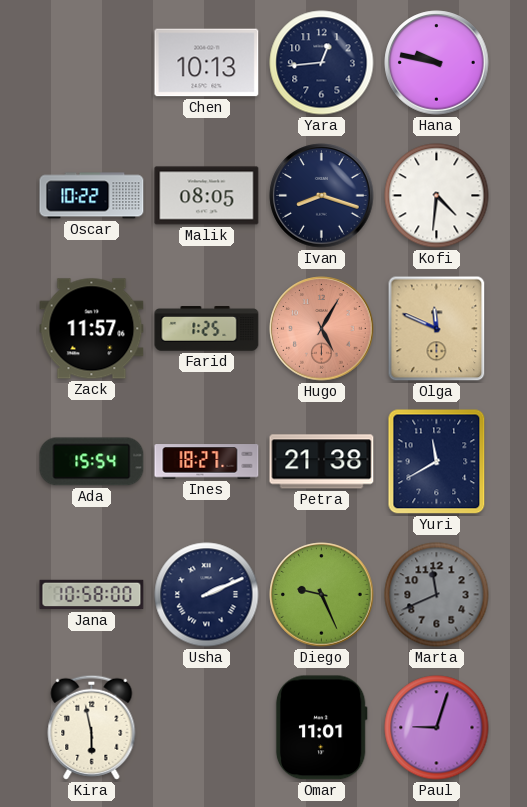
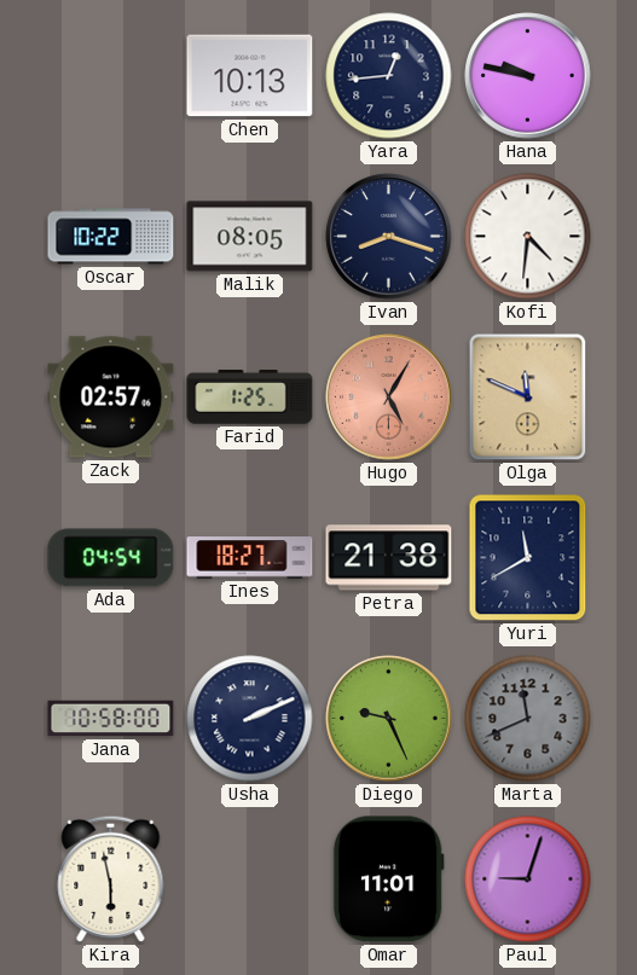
Zack: 11:57 -> 02:57 (111, 397)
Ada: 15:54 -> 04:54 (111, 558)
